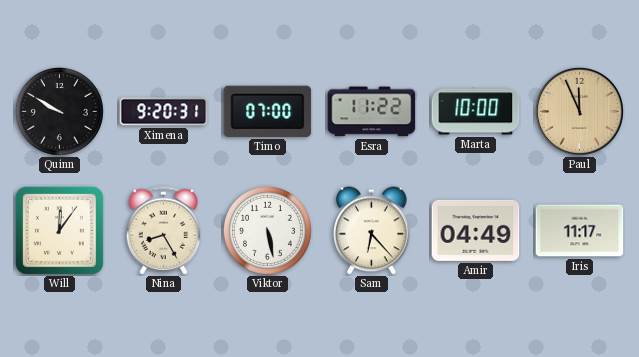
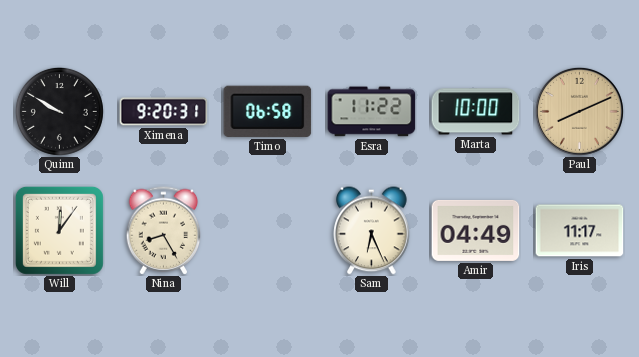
Timo: 07:00 -> 06:58 (268, 111)
Paul: 11:56 -> 8:11 (579, 111)
Viktor: 5:28 -> none (267, 230)
Sam: 6:23 -> 6:26 (372, 231)
